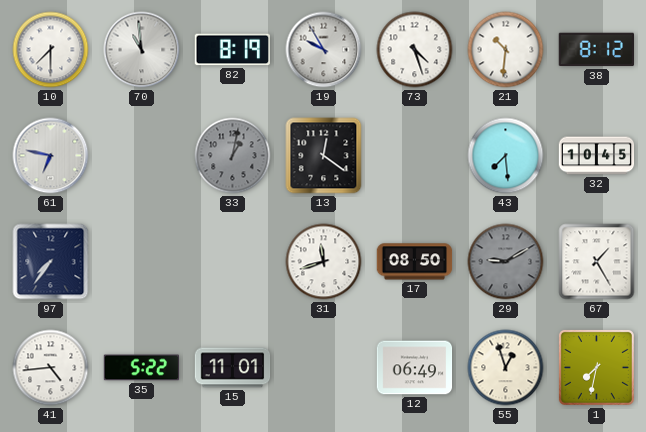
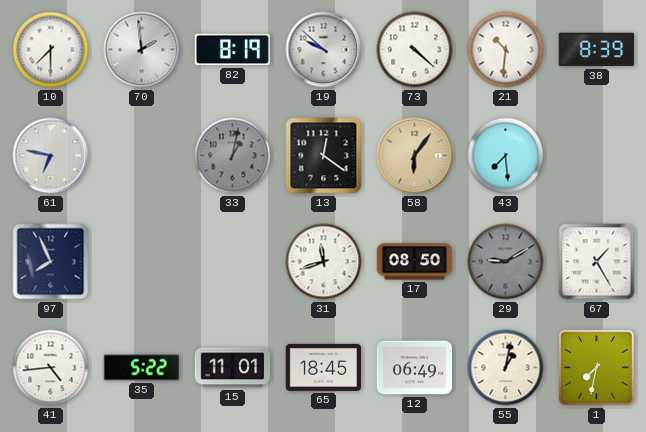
70: 10:59 -> 1:59 (142, 50)
19: 9:55 -> 9:52 (324, 50)
73: 4:27 -> 4:22 (415, 50)
38: 8:12 -> 8:39 (596, 50)
58: none -> 6:06 (415, 156)
32: 10:45 -> none (597, 156)
97: 7:36 -> 7:56 (51, 262)
65: none -> 18:45 (324, 367)
55: 12:57 -> 1:02 (506, 368)
